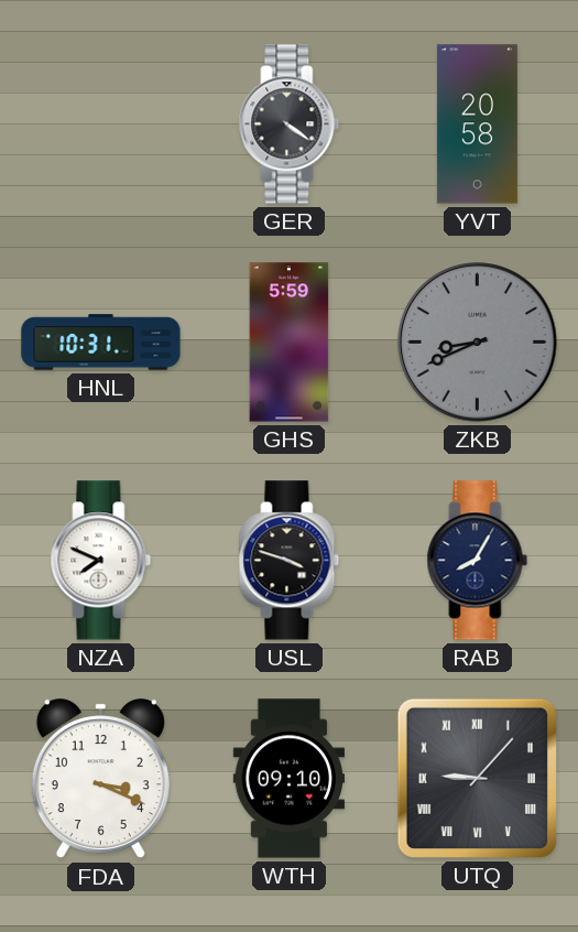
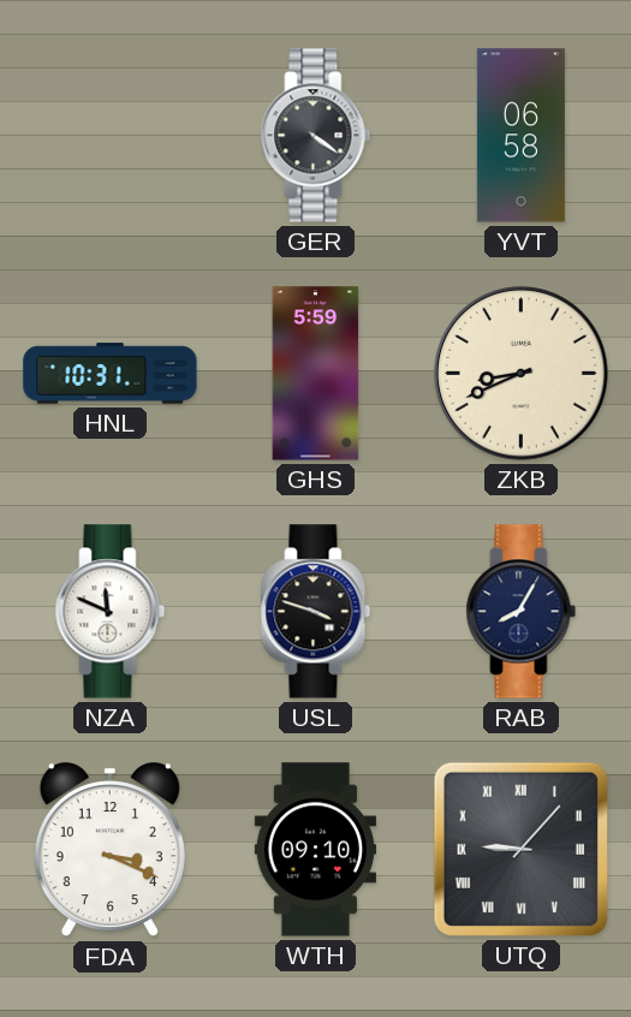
YVT: 20:58 -> 06:58 (520, 136)
ZKB dial: grey -> cream (522, 374)
NZA: 7:49 -> 11:49 (111, 612)
